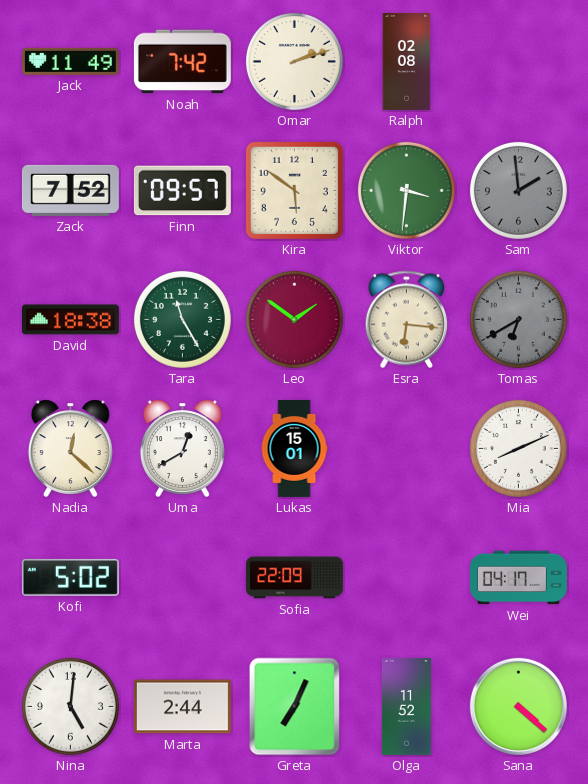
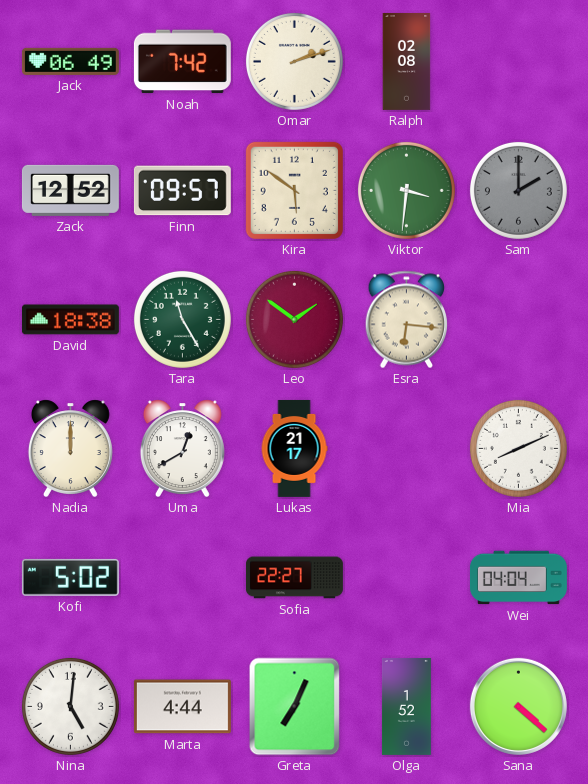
Jack: 11:49 -> 06:49 (70, 61)
Zack: 7:52 -> 12:52 (70, 190)
Sam: 1:59 -> 2:00 (518, 190)
Tomas: 6:40 -> none (518, 319)
Nadia: 12:22 -> 12:00 (70, 448)
Lukas: 15:01 -> 21:17 (294, 448)
Sofia: 22:09 -> 22:27 (294, 578)
Wei: 04:17 -> 04:04 (518, 578)
Marta: 2:44 -> 4:44 (182, 707)
Olga: 11:52 -> 1:52 (406, 706)
